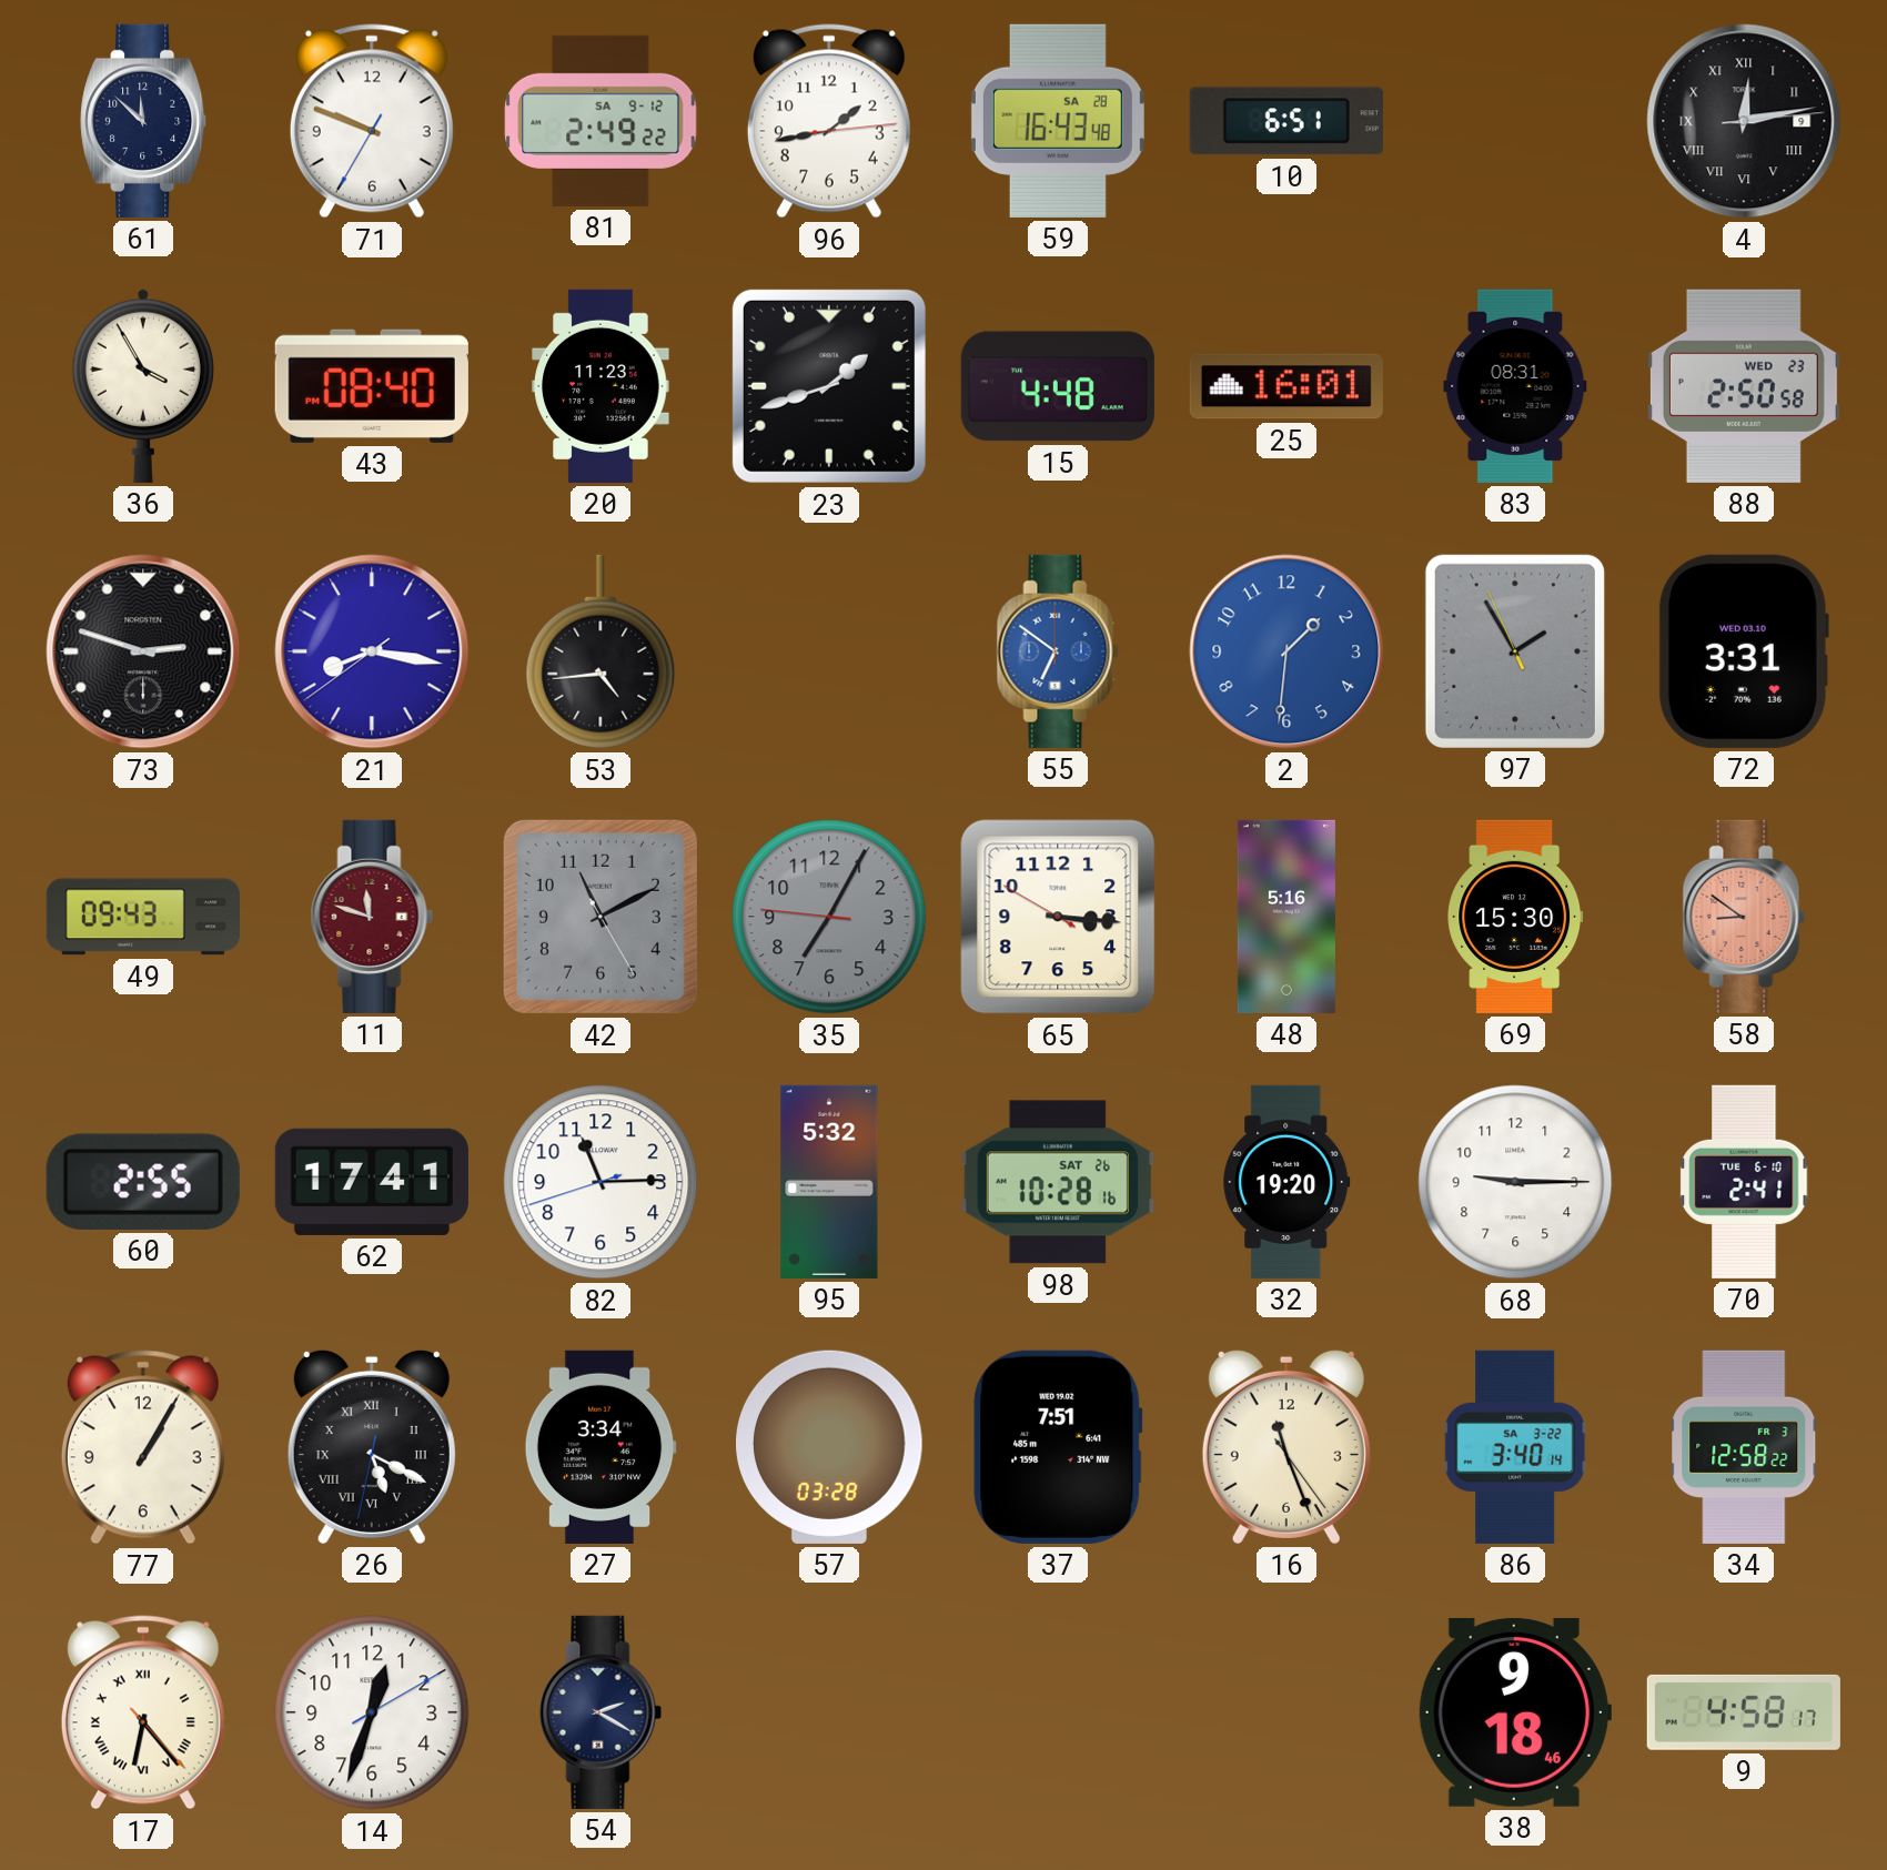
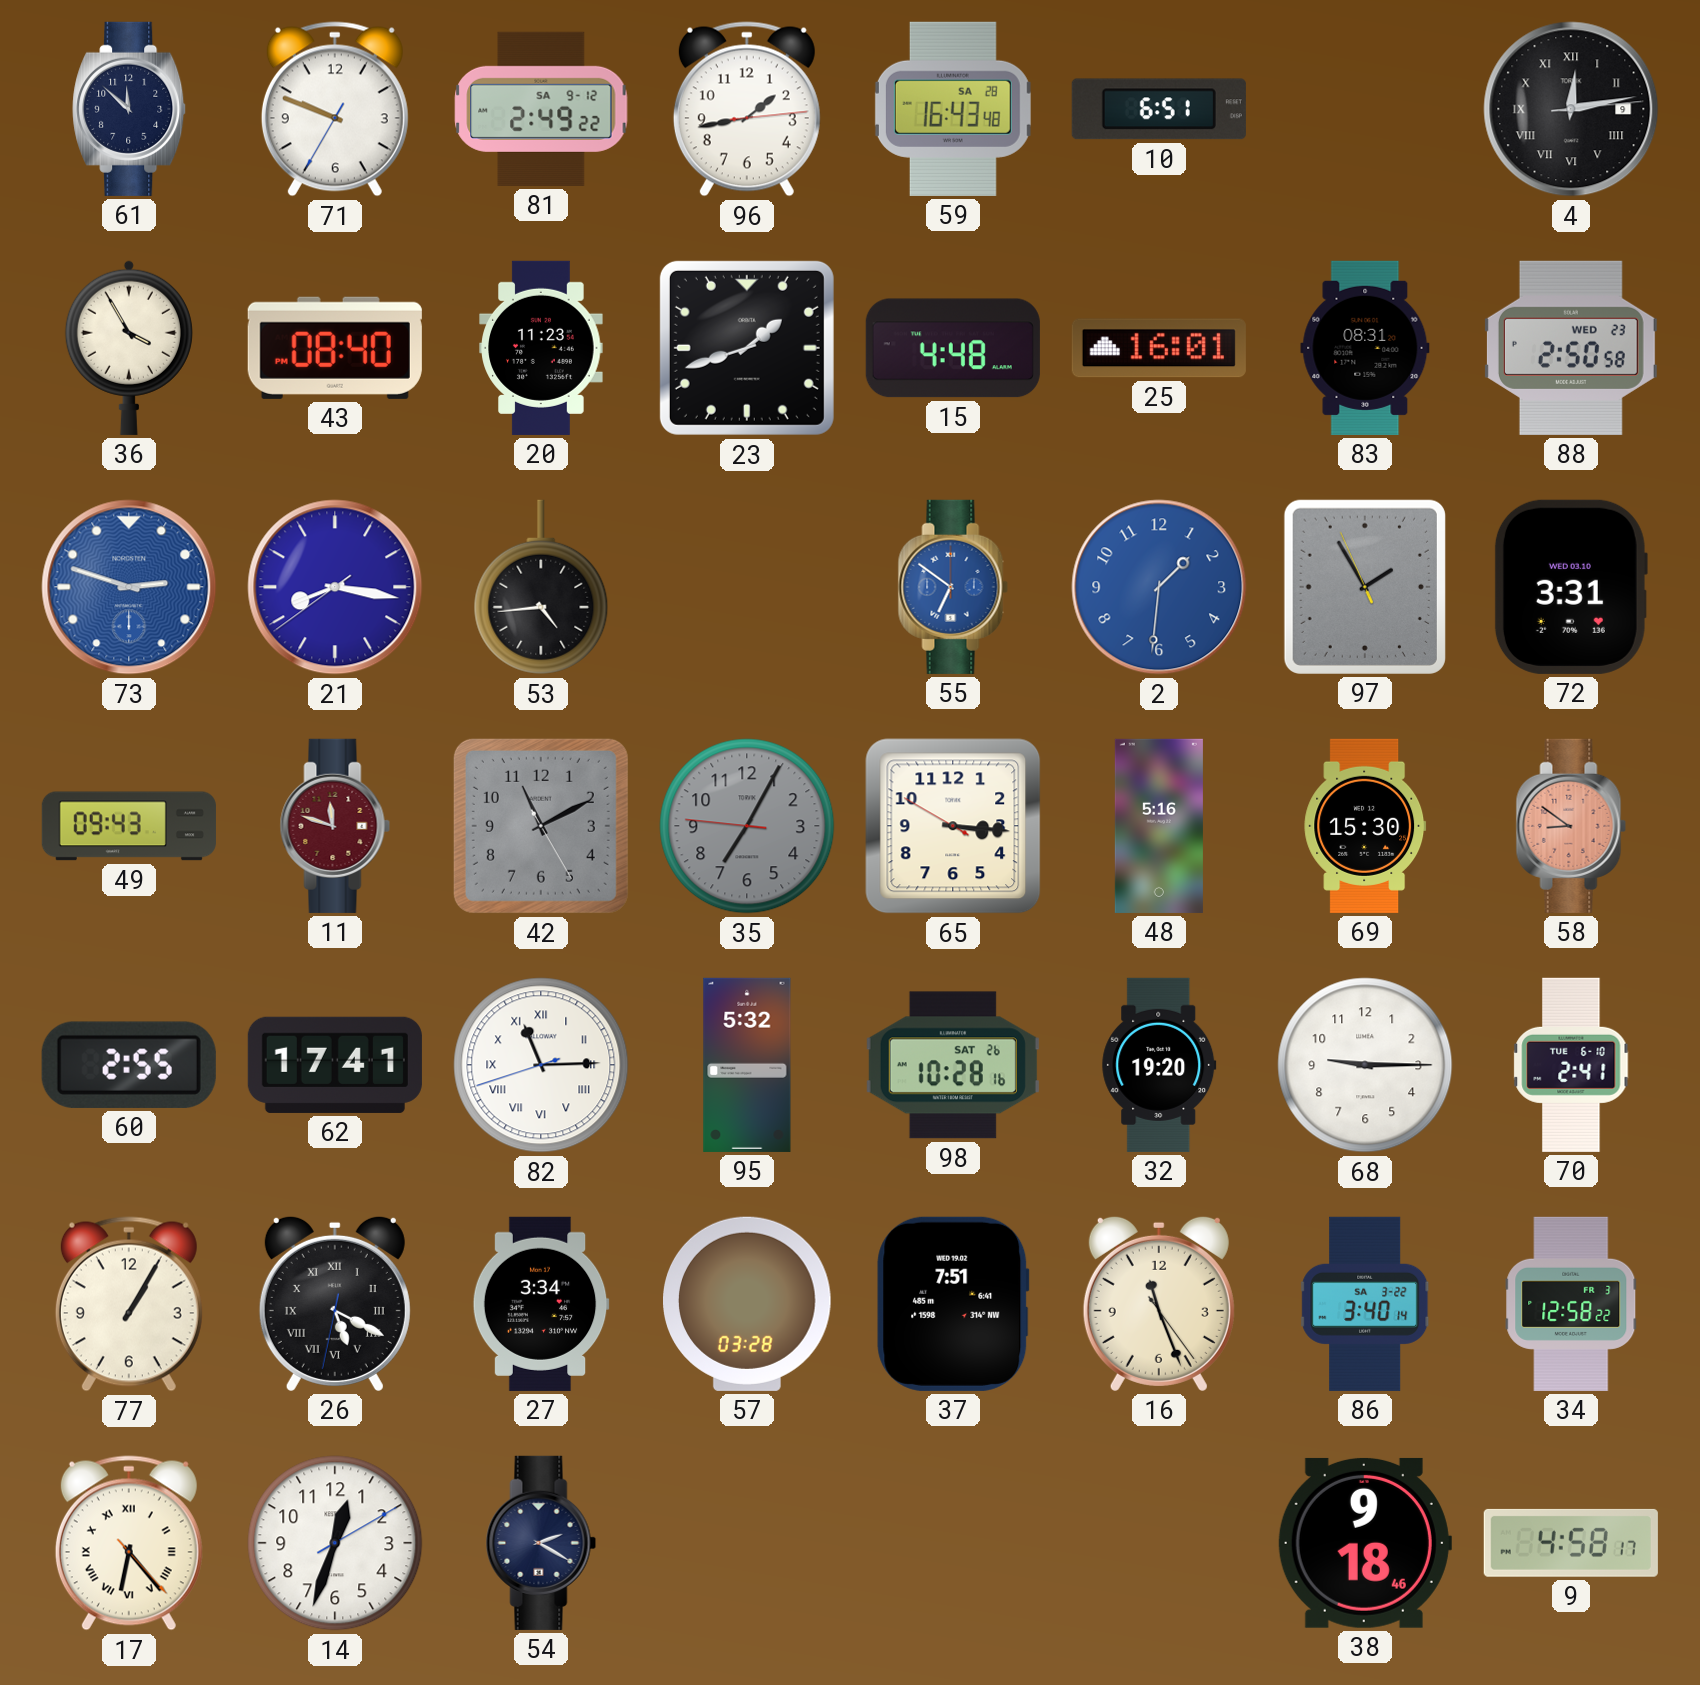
73 dial: black -> blue (129, 587)
82 numerals: Arabic -> Roman (541, 1065)
